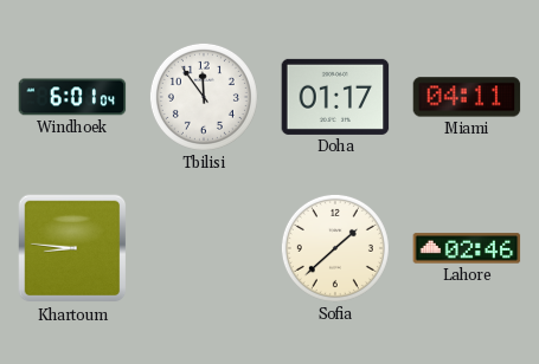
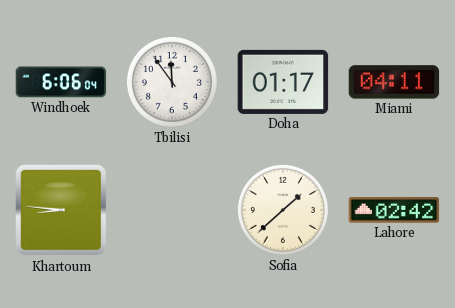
Windhoek: 6:01 -> 6:06 (61, 82)
Lahore: 02:46 -> 02:42 (394, 210)
